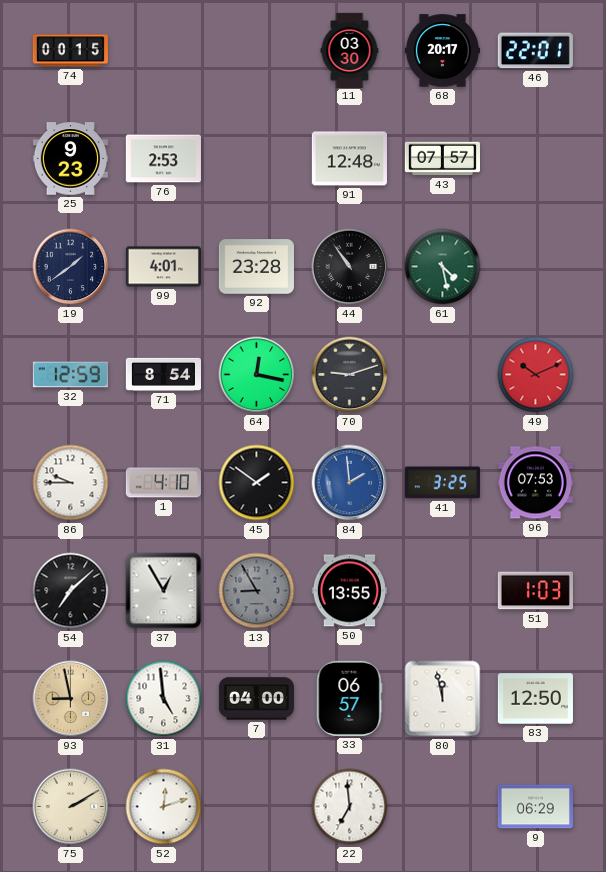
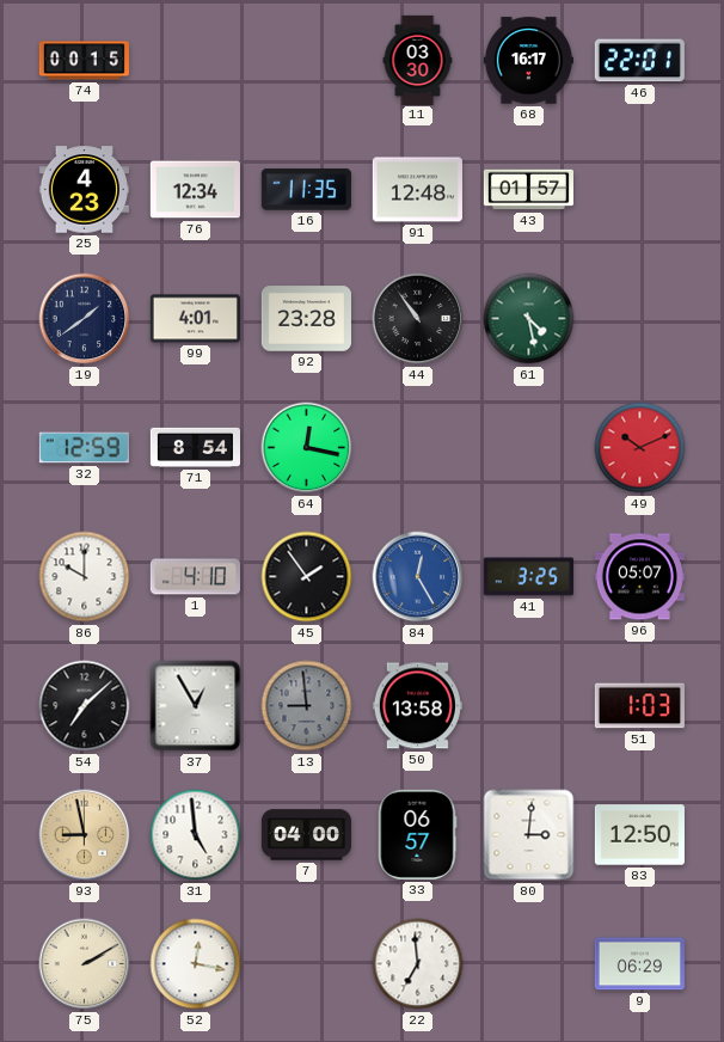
68: 20:17 -> 16:17 (528, 61)
25: 9:23 -> 4:23 (84, 190)
76: 2:53 -> 12:34 (195, 190)
16: none -> 11:35 (306, 190)
43: 07:57 -> 01:57 (528, 190)
70: 9:12 -> none (350, 375)
86: 9:45 -> 10:00 (85, 577)
45: 1:51 -> 1:54 (307, 577)
84: 1:59 -> 12:25 (418, 577)
96: 07:53 -> 05:07 (639, 577)
13: 8:55 -> 8:59 (307, 706)
50: 13:55 -> 13:58 (417, 706)
80: 11:58 -> 3:01 (529, 835)
52: 12:12 -> 12:17 (196, 964)
